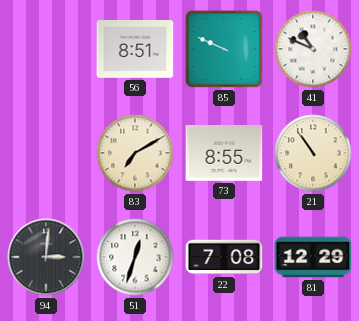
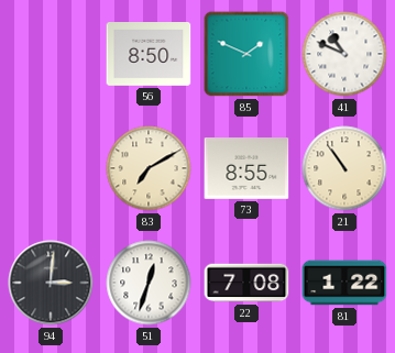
56: 8:51 -> 8:50 (149, 55)
85: 9:49 -> 1:49 (246, 54)
81: 12:29 -> 1:22 (344, 283)
